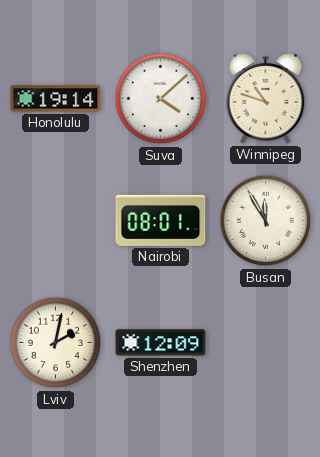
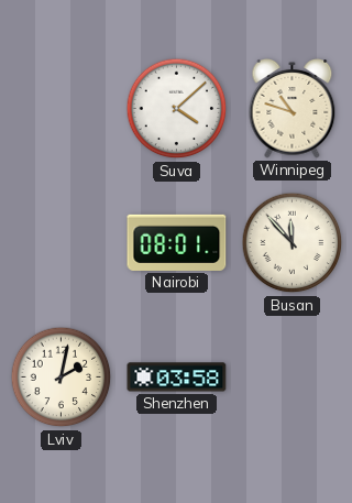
Honolulu: 19:14 -> none (56, 99)
Busan: 11:55 -> 11:53 (293, 243)
Shenzhen: 12:09 -> 03:58 (177, 378)
